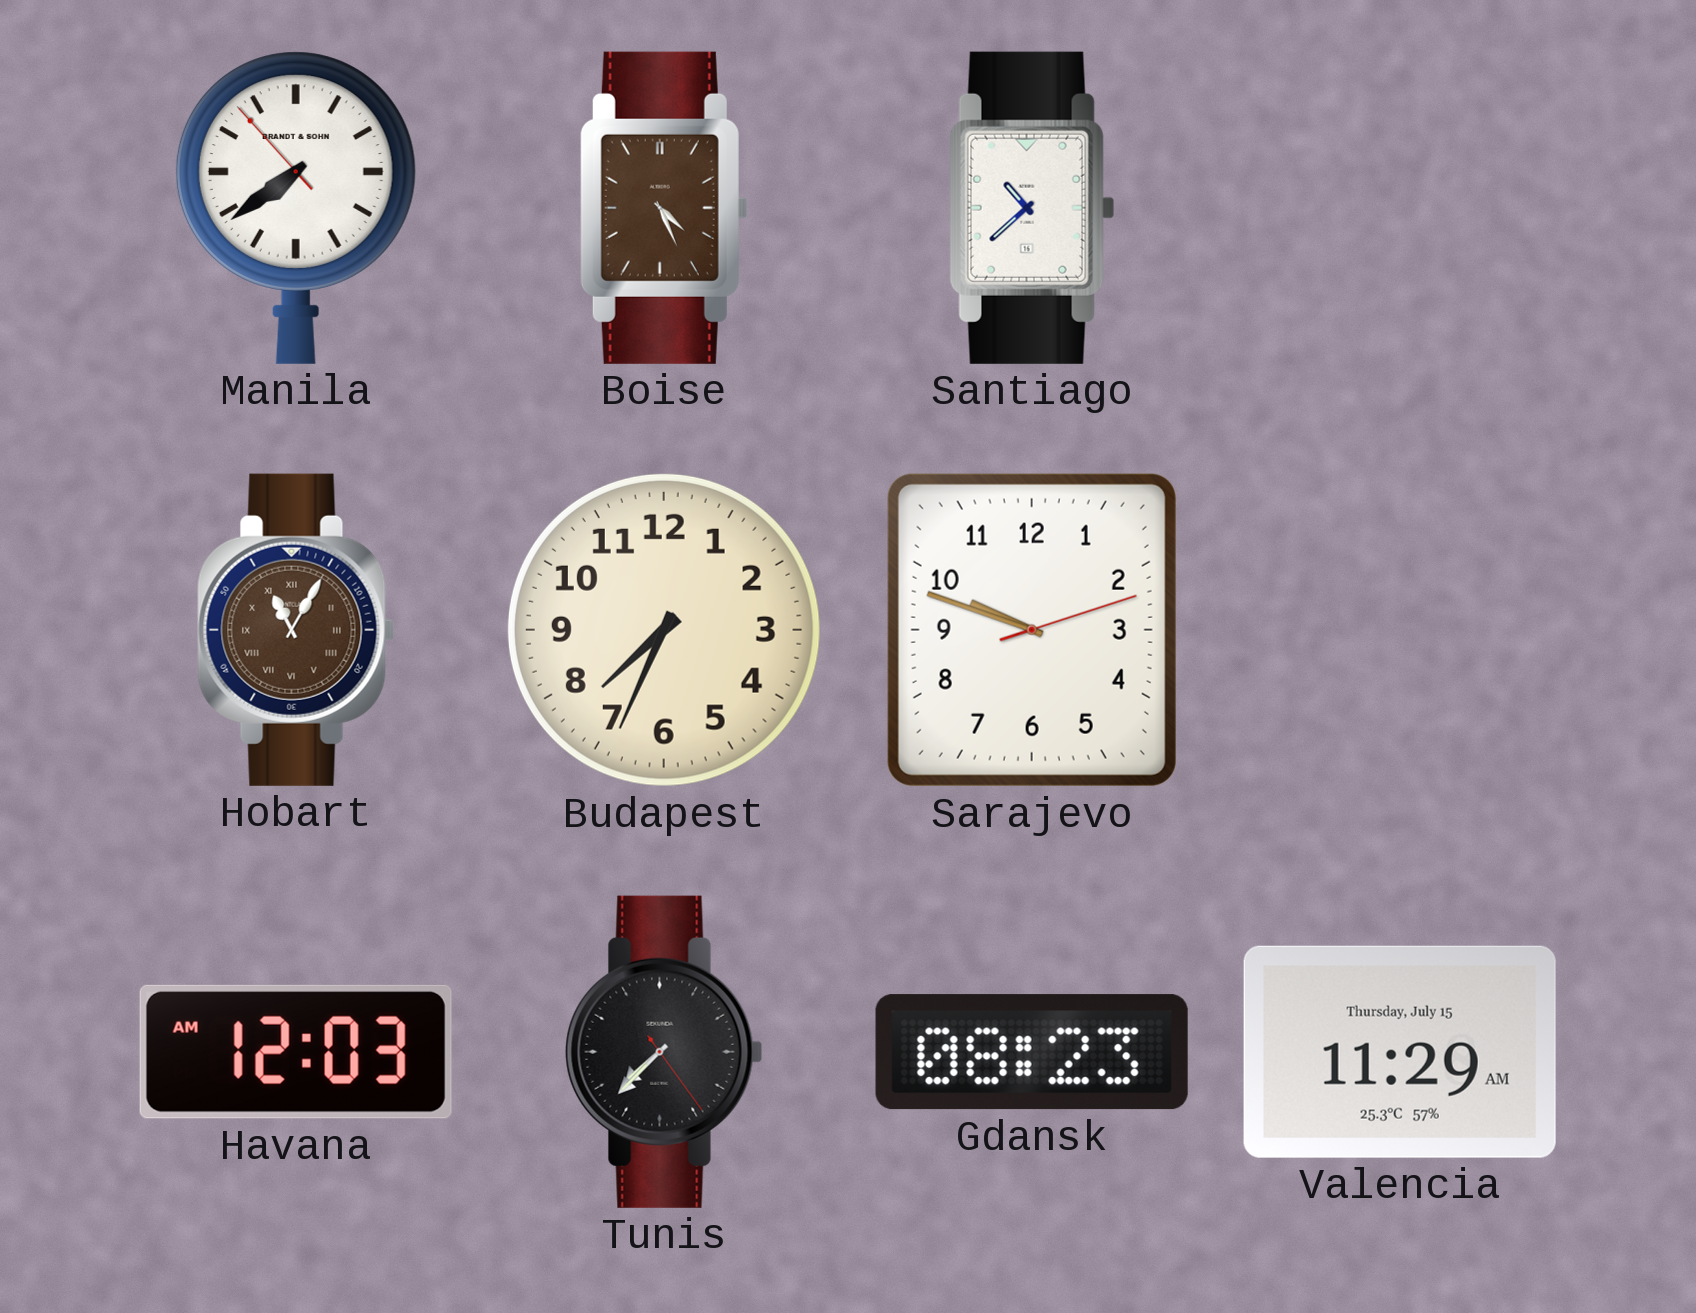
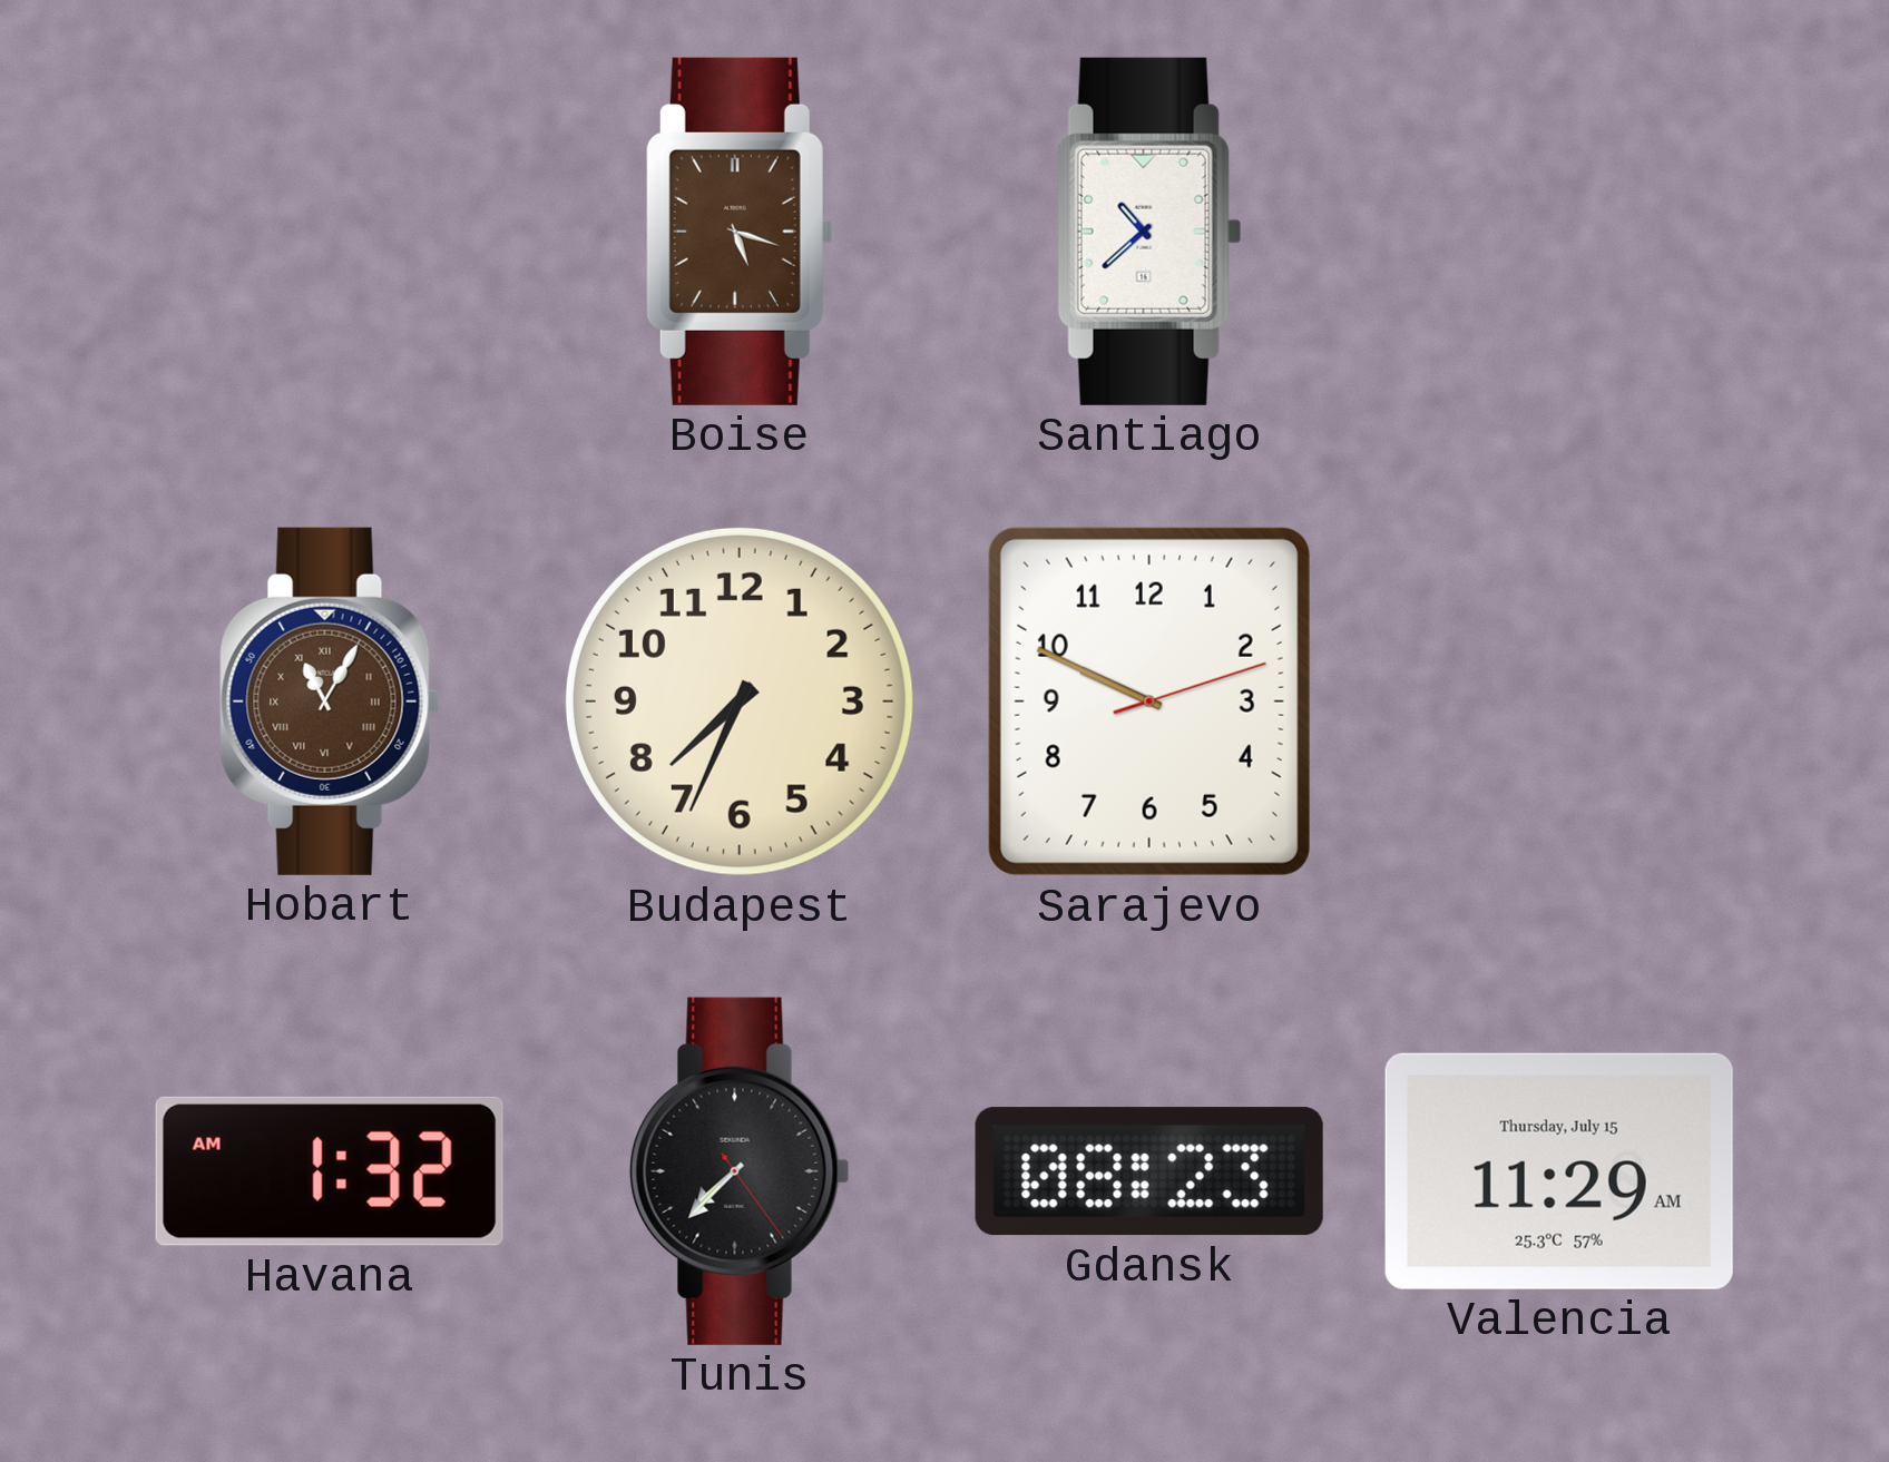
Manila: 7:38 -> none (296, 208)
Boise: 4:26 -> 5:18 (740, 232)
Sarajevo: 9:48 -> 9:49 (1149, 701)
Havana: 12:03 -> 1:32 (330, 1171)
